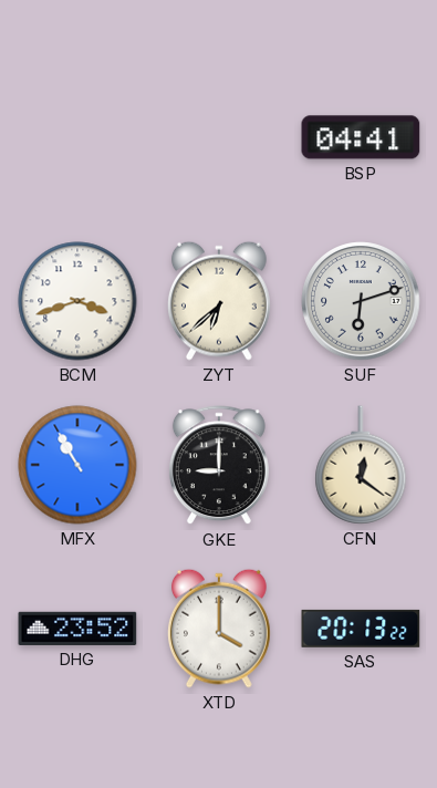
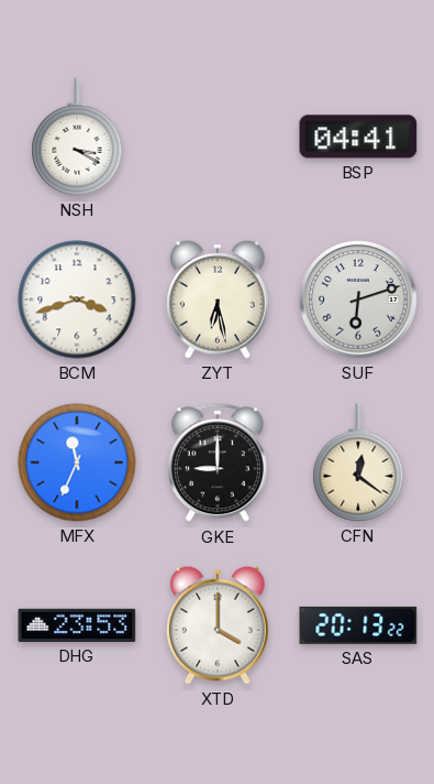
NSH: none -> 3:20 (77, 137)
ZYT: 6:38 -> 6:28 (218, 300)
MFX: 10:55 -> 11:34 (77, 462)
DHG: 23:52 -> 23:53 (77, 625)
